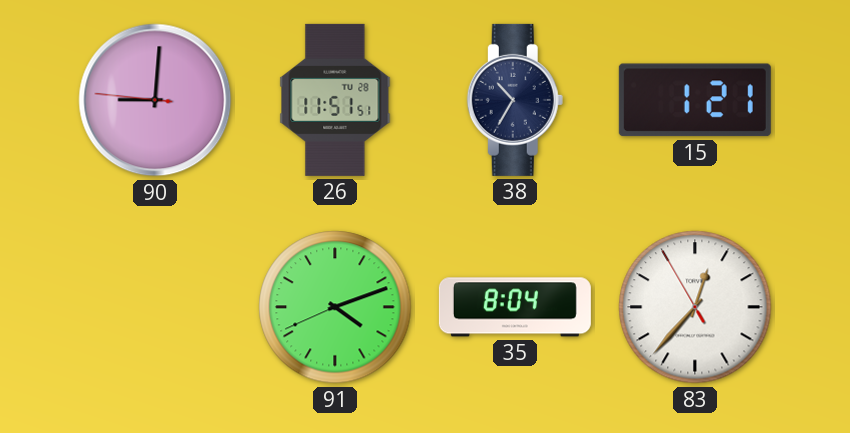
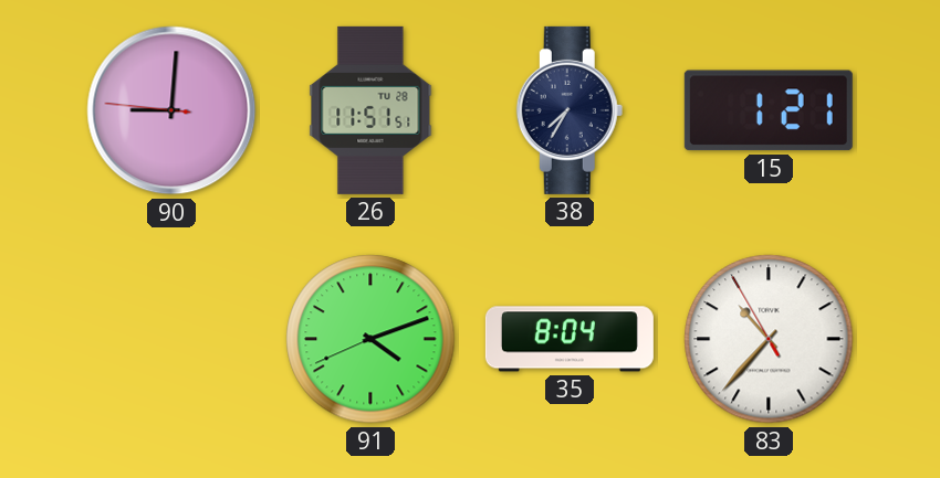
38: 10:35 -> 7:35 (570, 110)
83: 12:36 -> 10:36 (769, 339)
